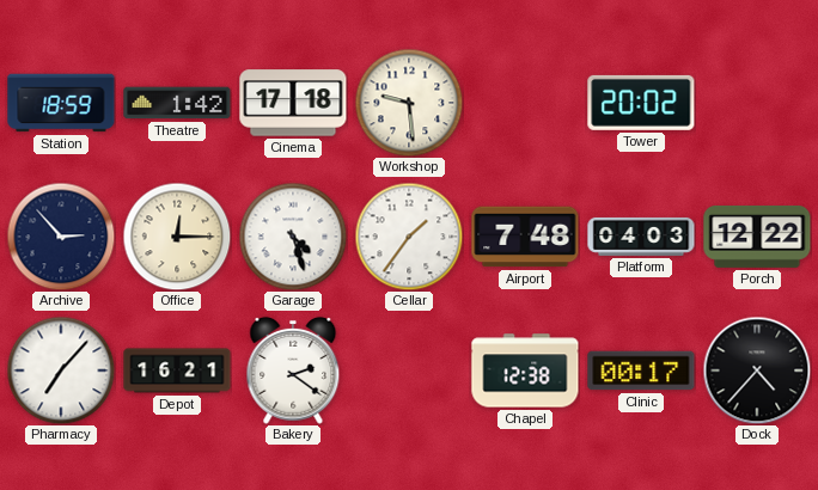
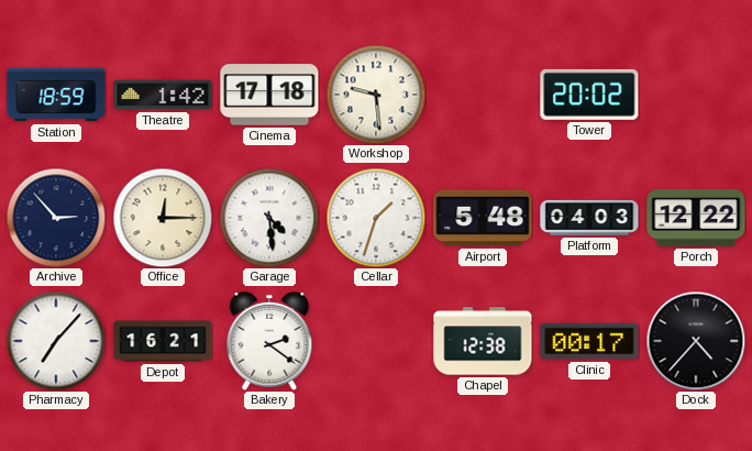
Garage: 4:27 -> 4:29 (269, 218)
Cellar: 1:36 -> 1:33 (376, 218)
Airport: 7:48 -> 5:48 (483, 218)
